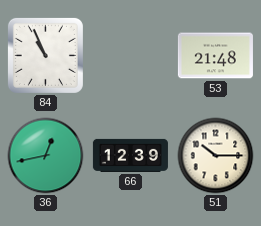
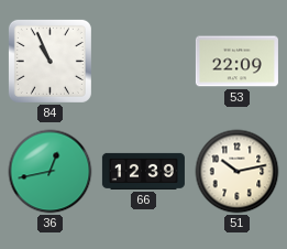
53: 21:48 -> 22:09 (236, 62)
51: 10:15 -> 10:13 (238, 172)
